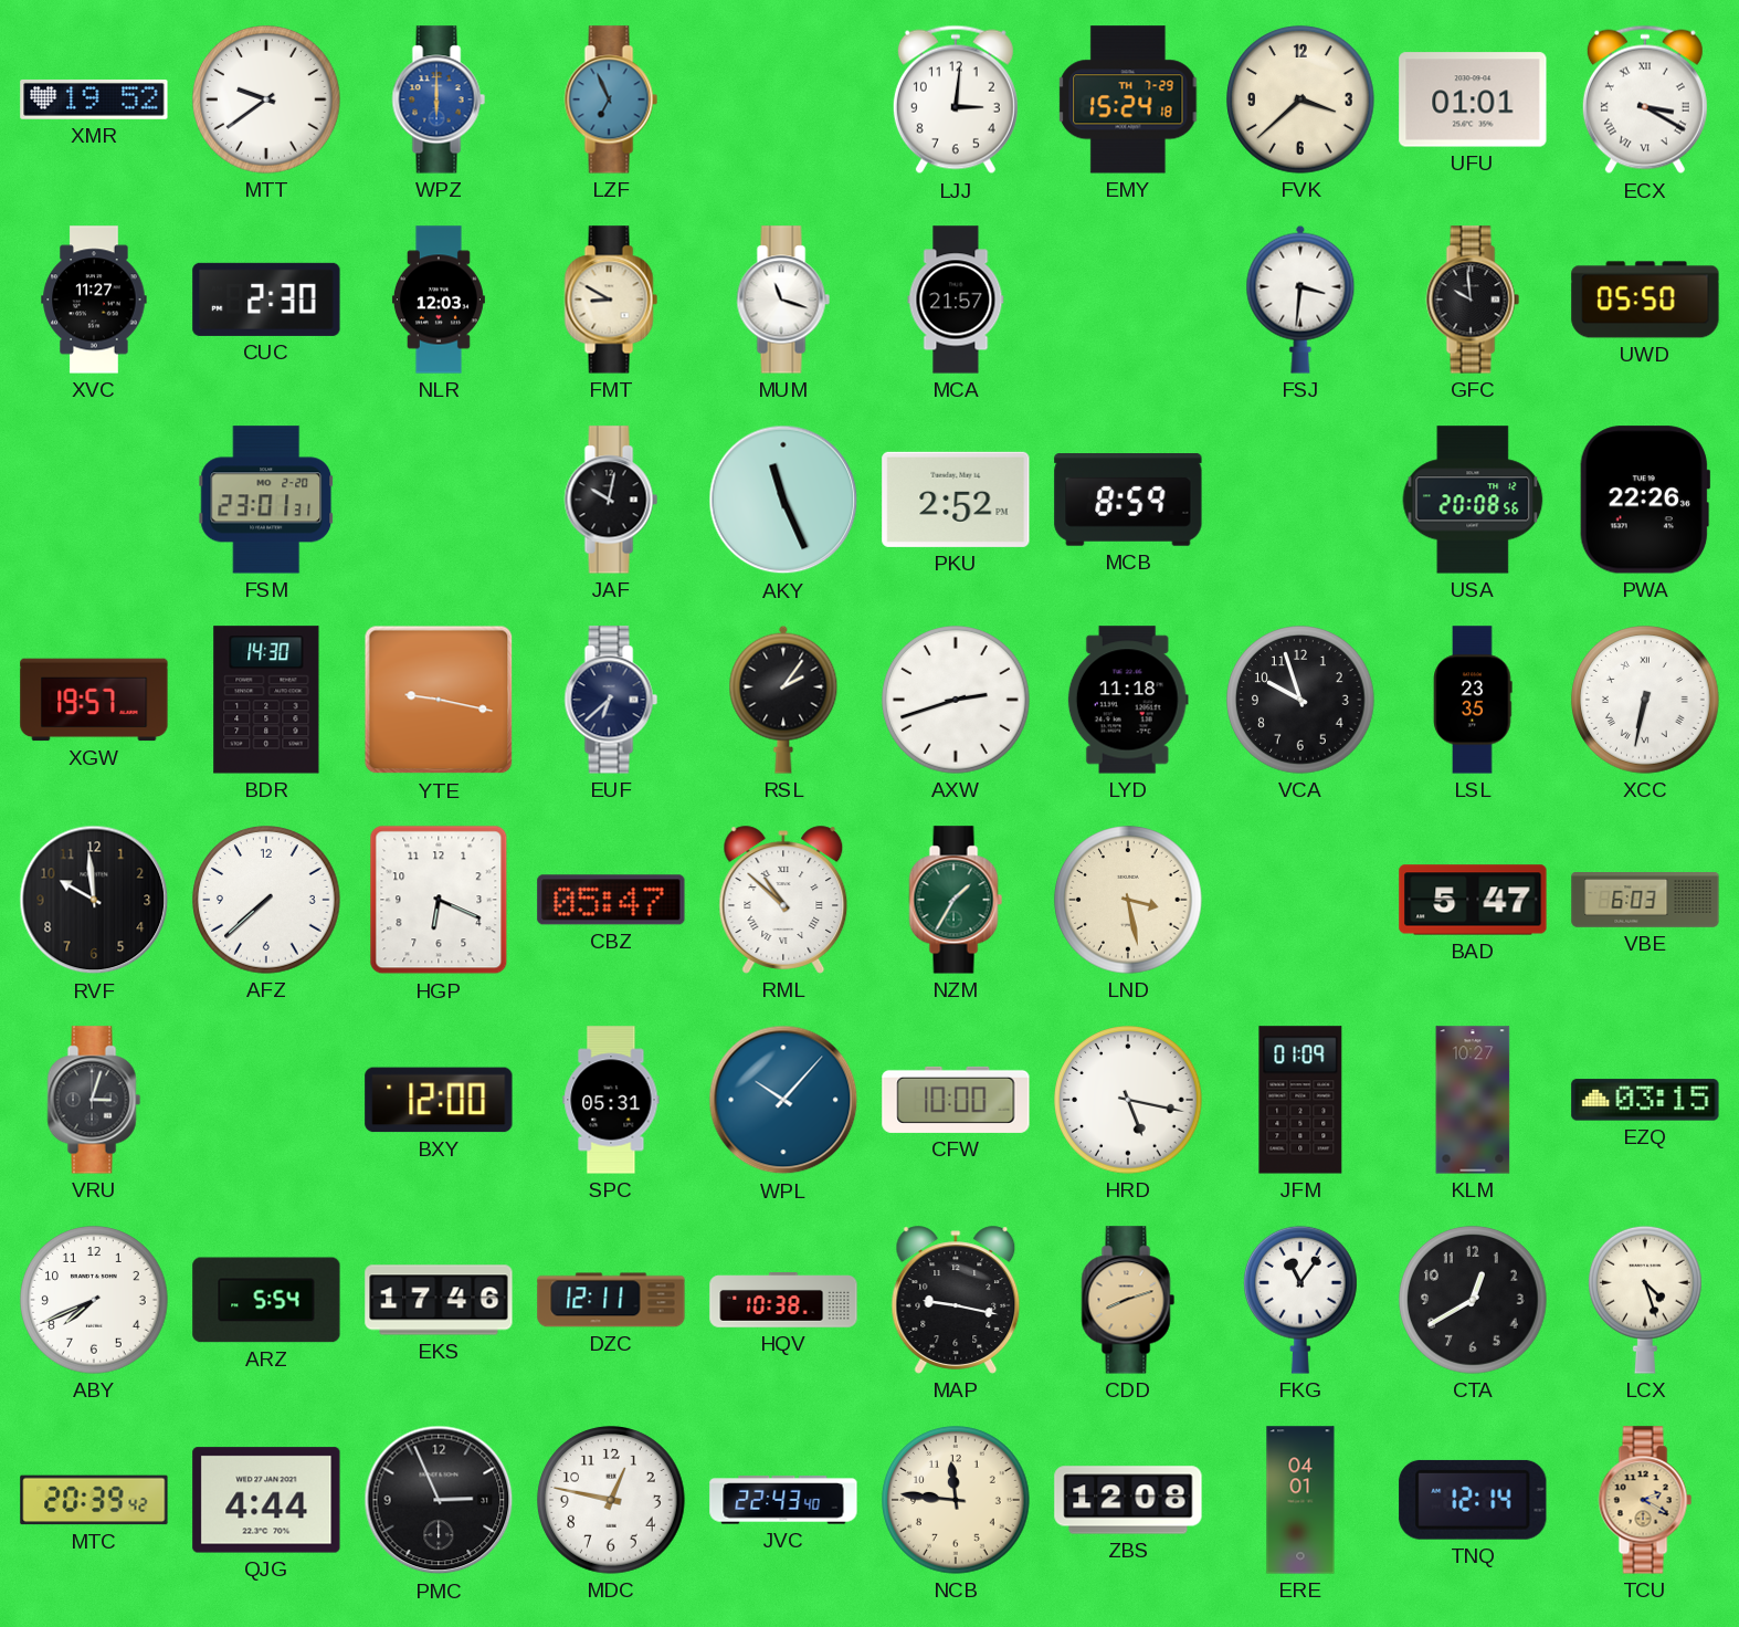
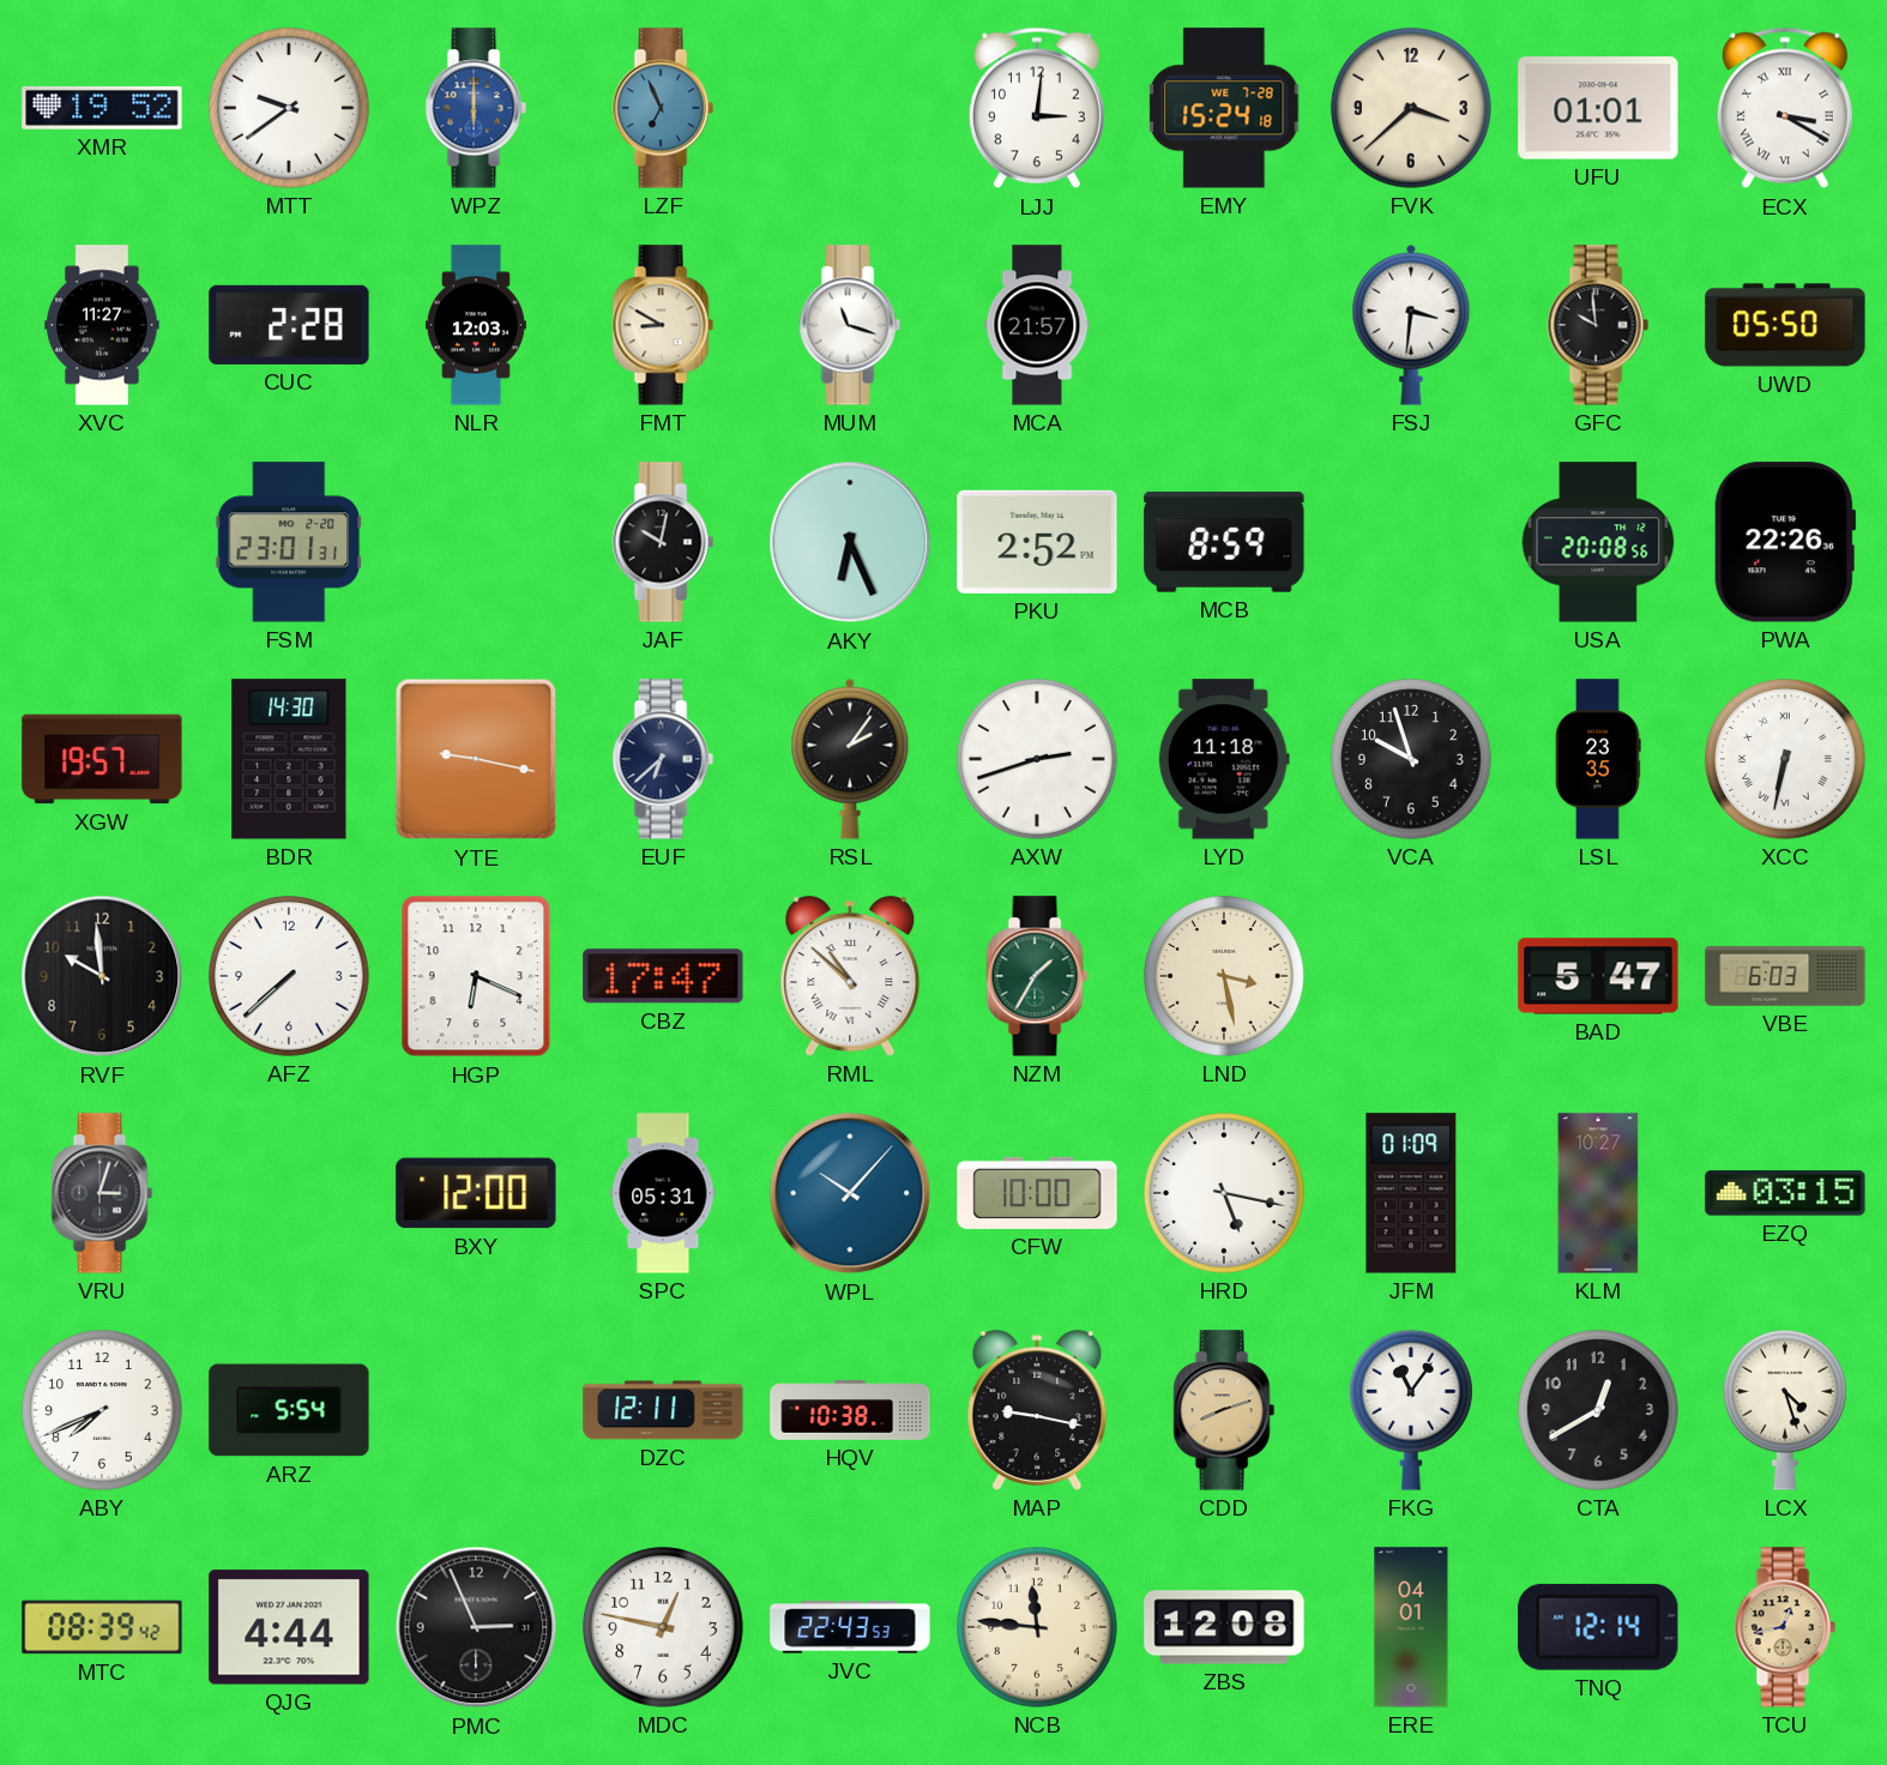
EMY date: TH 7-29 -> WE 7-28 (1224, 108)
CUC: 2:30 -> 2:28 (289, 325)
AKY: 11:26 -> 6:26 (850, 542)
CBZ: 05:47 -> 17:47 (663, 976)
EKS: 17:46 -> none (439, 1300)
MTC: 20:39 -> 08:39 (102, 1627)
JVC: 22:43:40 -> 22:43:53 (850, 1627)
TCU: 2:20 -> 12:43 (1785, 1627)
